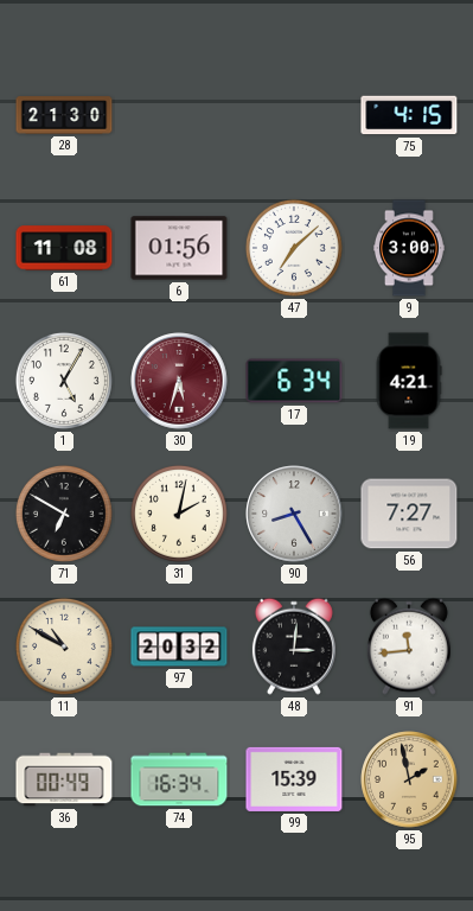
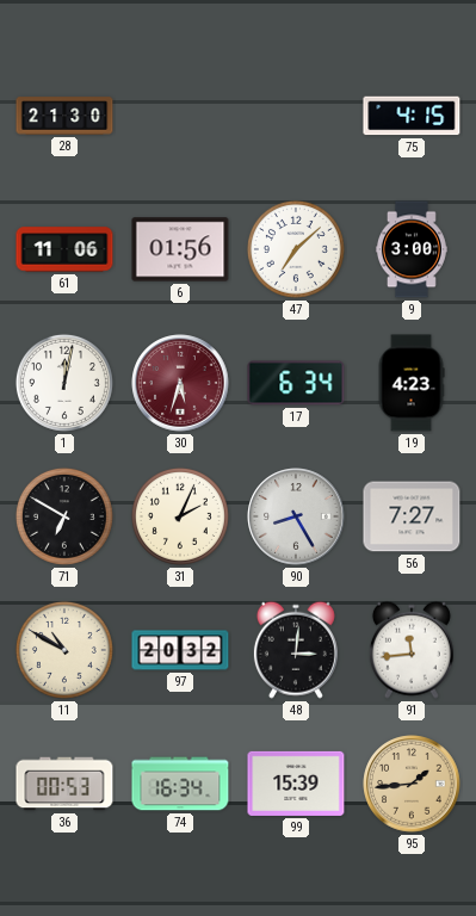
61: 11:08 -> 11:06 (64, 249)
1: 5:05 -> 12:02 (64, 383)
19: 4:21 -> 4:23 (412, 383)
31: 2:02 -> 2:04 (180, 516)
36: 00:49 -> 00:53 (64, 784)
95: 1:58 -> 1:44 (412, 784)
